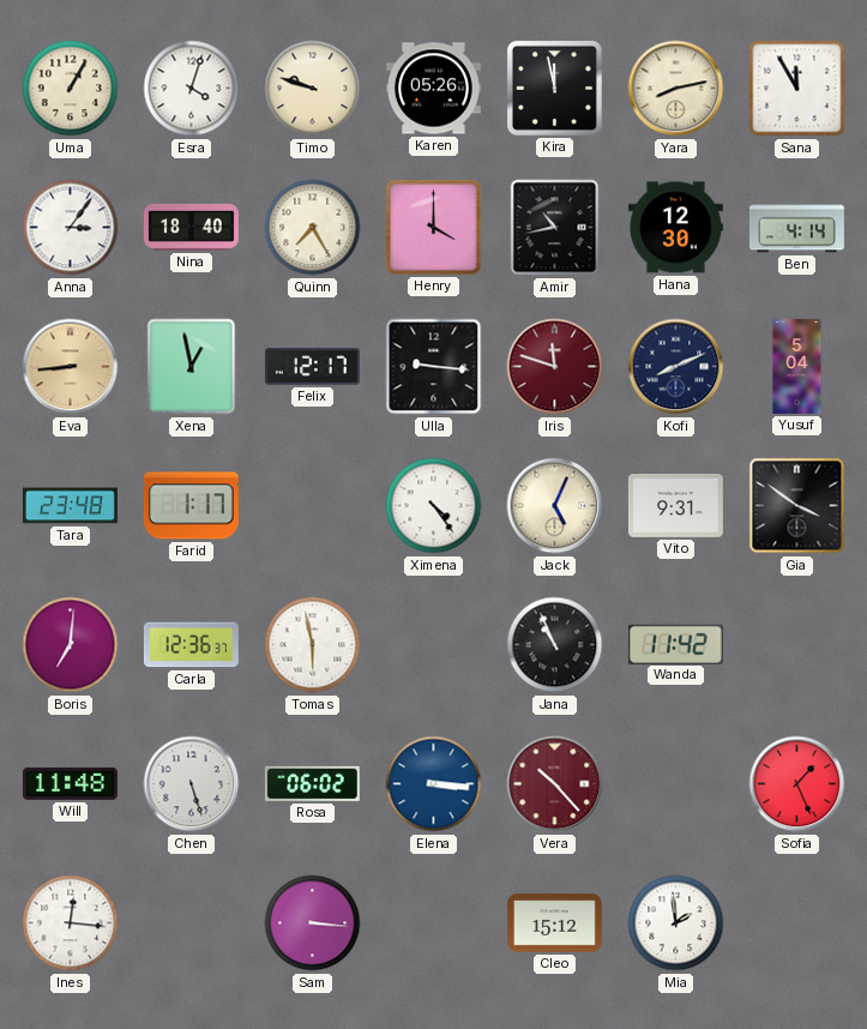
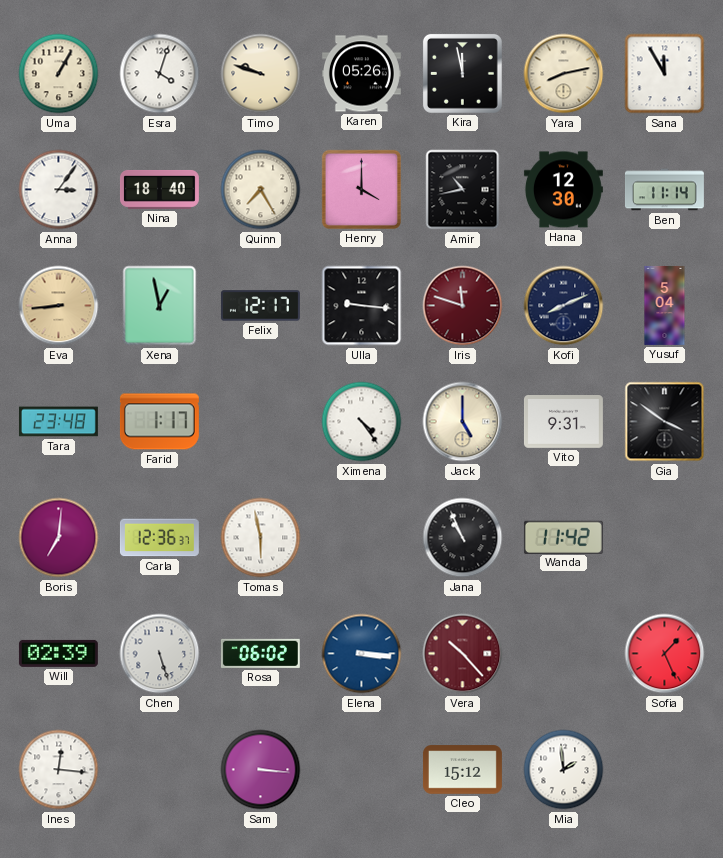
Ben: 4:14 -> 11:14 (664, 190)
Jack: 5:04 -> 5:00 (463, 422)
Will: 11:48 -> 02:39 (58, 653)
